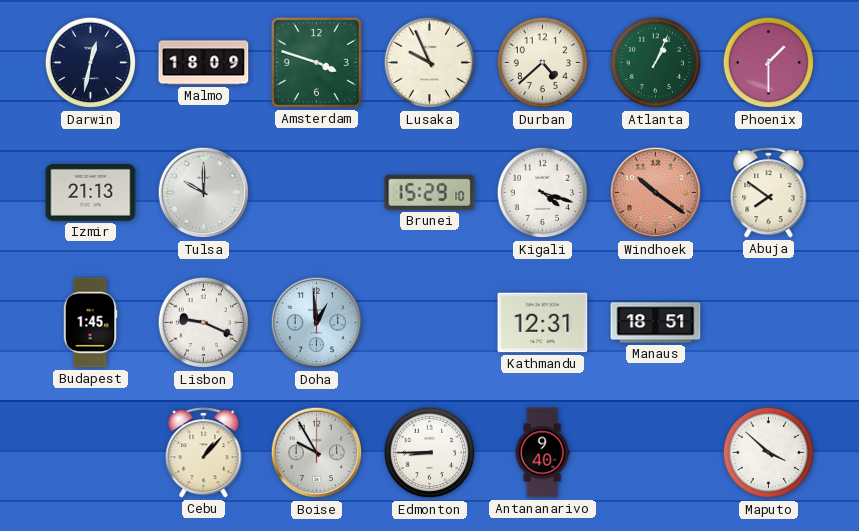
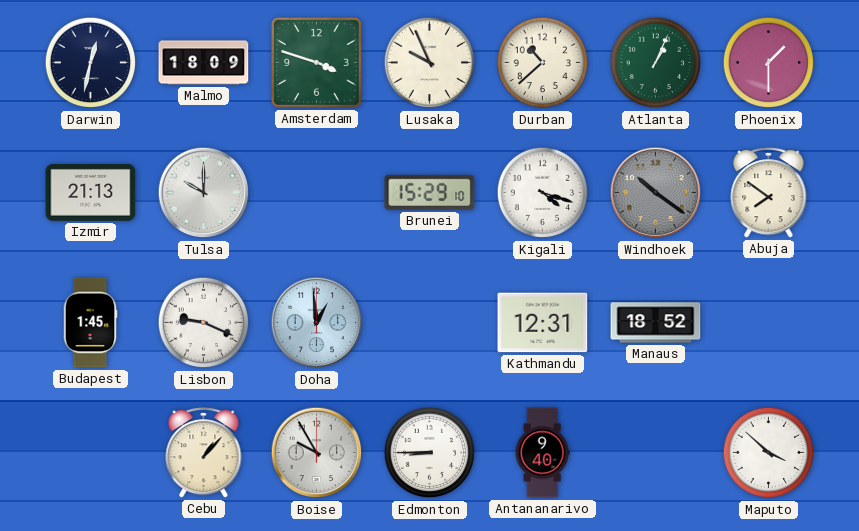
Durban: 4:38 -> 10:38 (543, 63)
Windhoek dial: salmon -> grey (656, 193)
Manaus: 18:51 -> 18:52 (656, 323)
